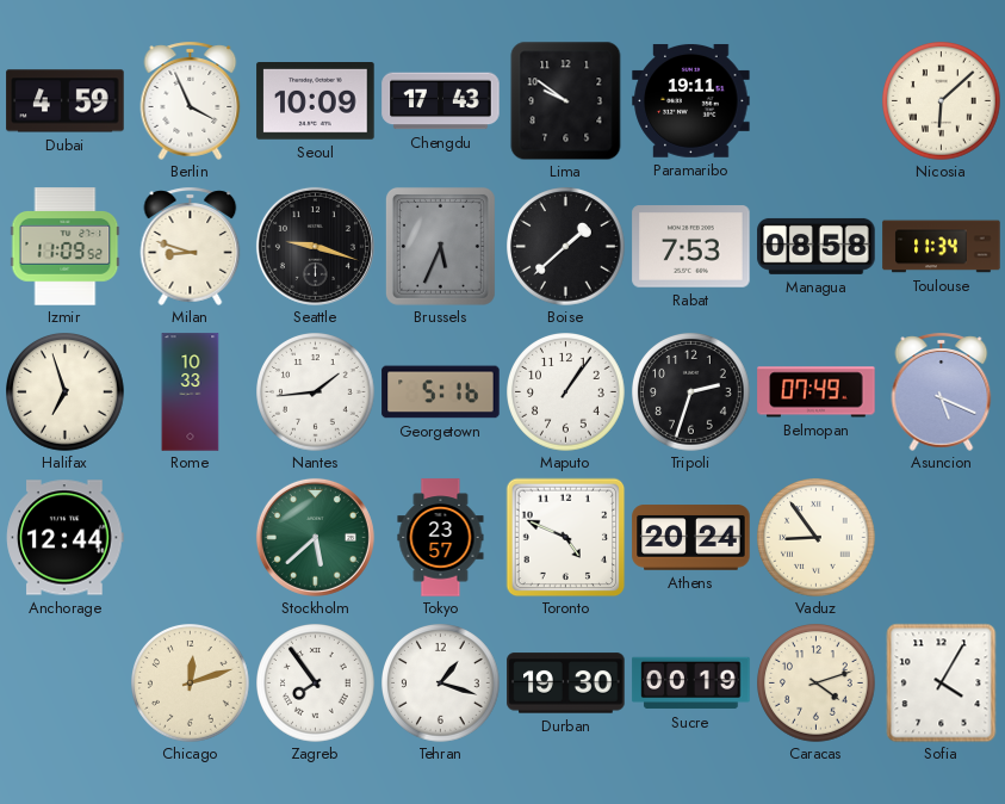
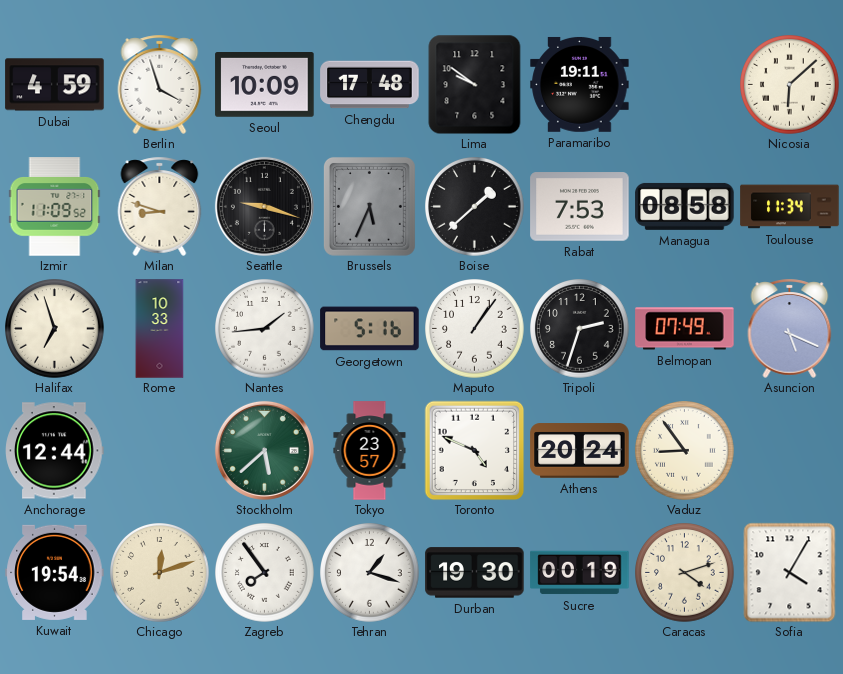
Berlin: 3:56 -> 3:57 (160, 84)
Chengdu: 17:43 -> 17:48 (370, 85)
Kuwait: none -> 19:54 (55, 572)
